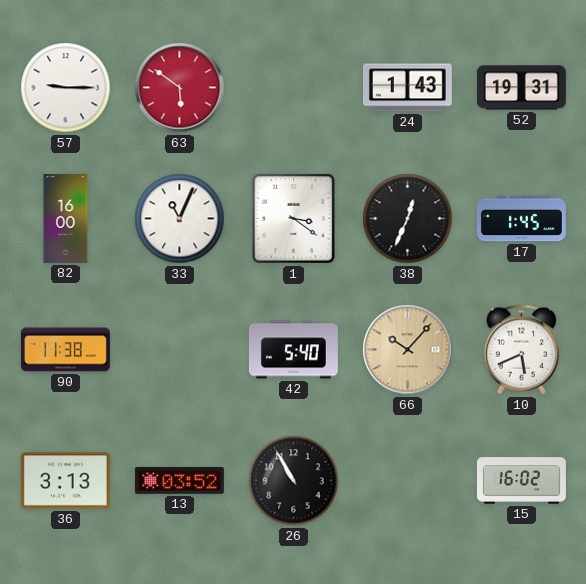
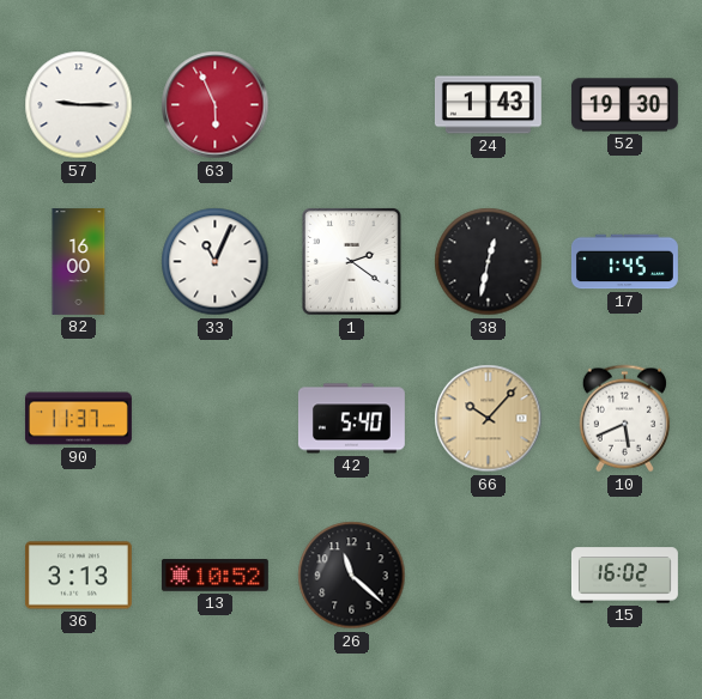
63: 5:51 -> 5:56 (216, 105)
52: 19:31 -> 19:30 (624, 105)
1: 3:21 -> 2:21 (352, 262)
38: 12:34 -> 12:32 (489, 262)
90: 11:38 -> 11:37 (78, 419)
13: 03:52 -> 10:52 (214, 576)
26: 10:55 -> 11:22 (352, 576)
